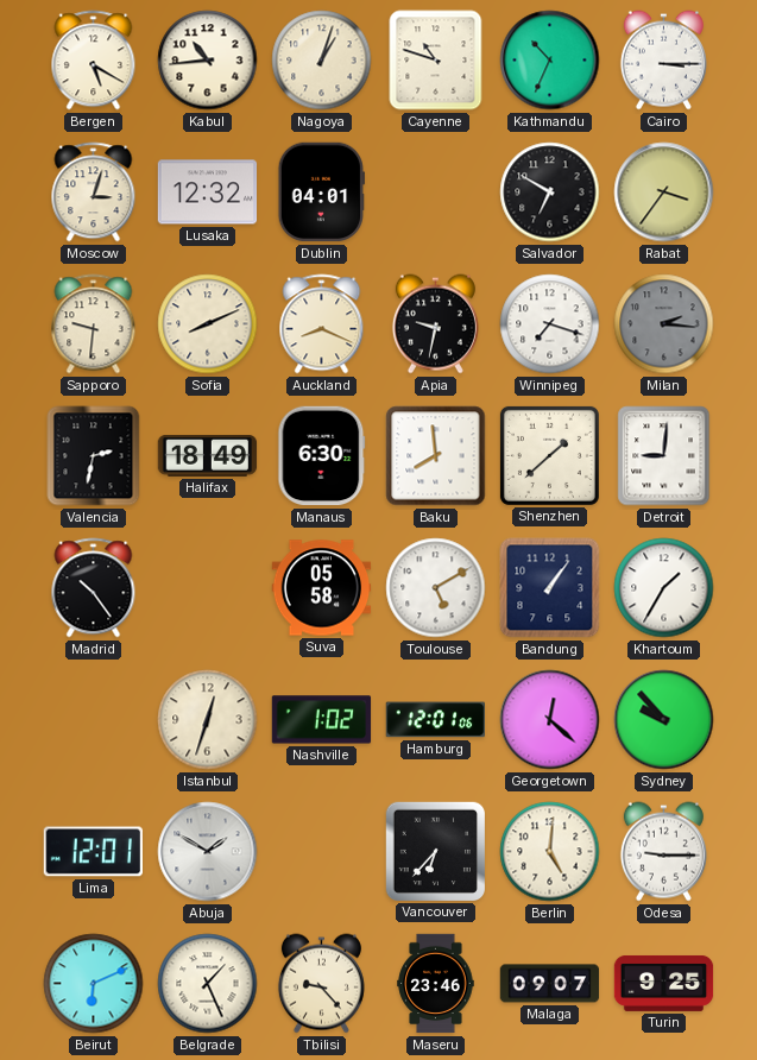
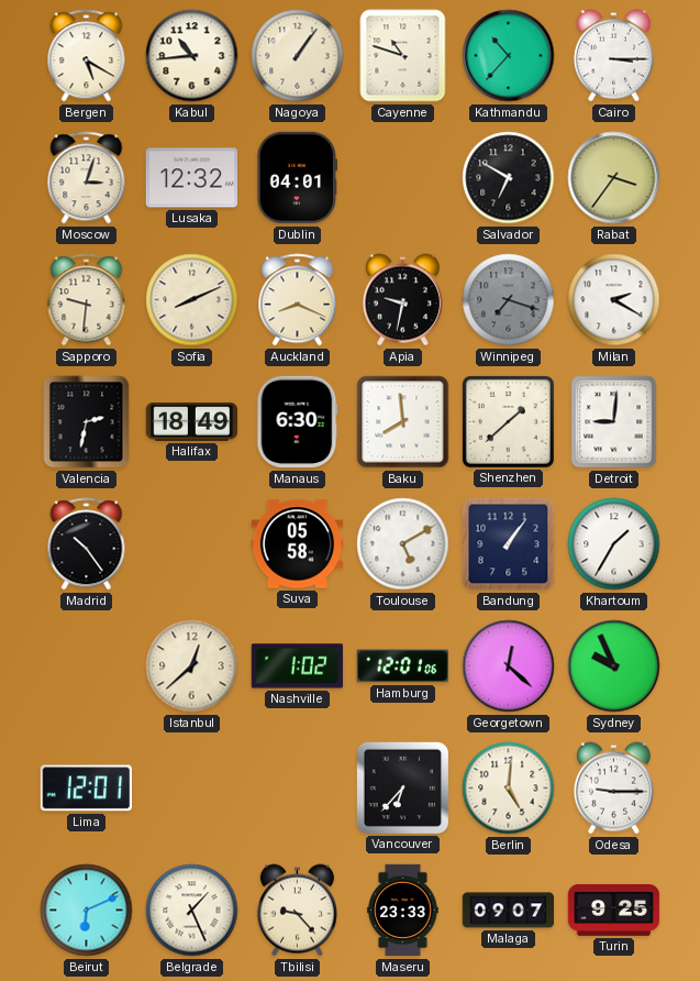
Nagoya: 1:03 -> 1:06 (298, 56)
Kathmandu: 10:34 -> 10:37 (509, 56)
Winnipeg dial: white -> grey (509, 300)
Milan: 2:16 -> 2:20 (614, 300)
Milan dial: grey -> white (614, 300)
Istanbul: 12:33 -> 12:38 (192, 666)
Sydney: 9:53 -> 9:56 (614, 666)
Abuja: 1:50 -> none (208, 852)
Maseru: 23:46 -> 23:33 (403, 911)
